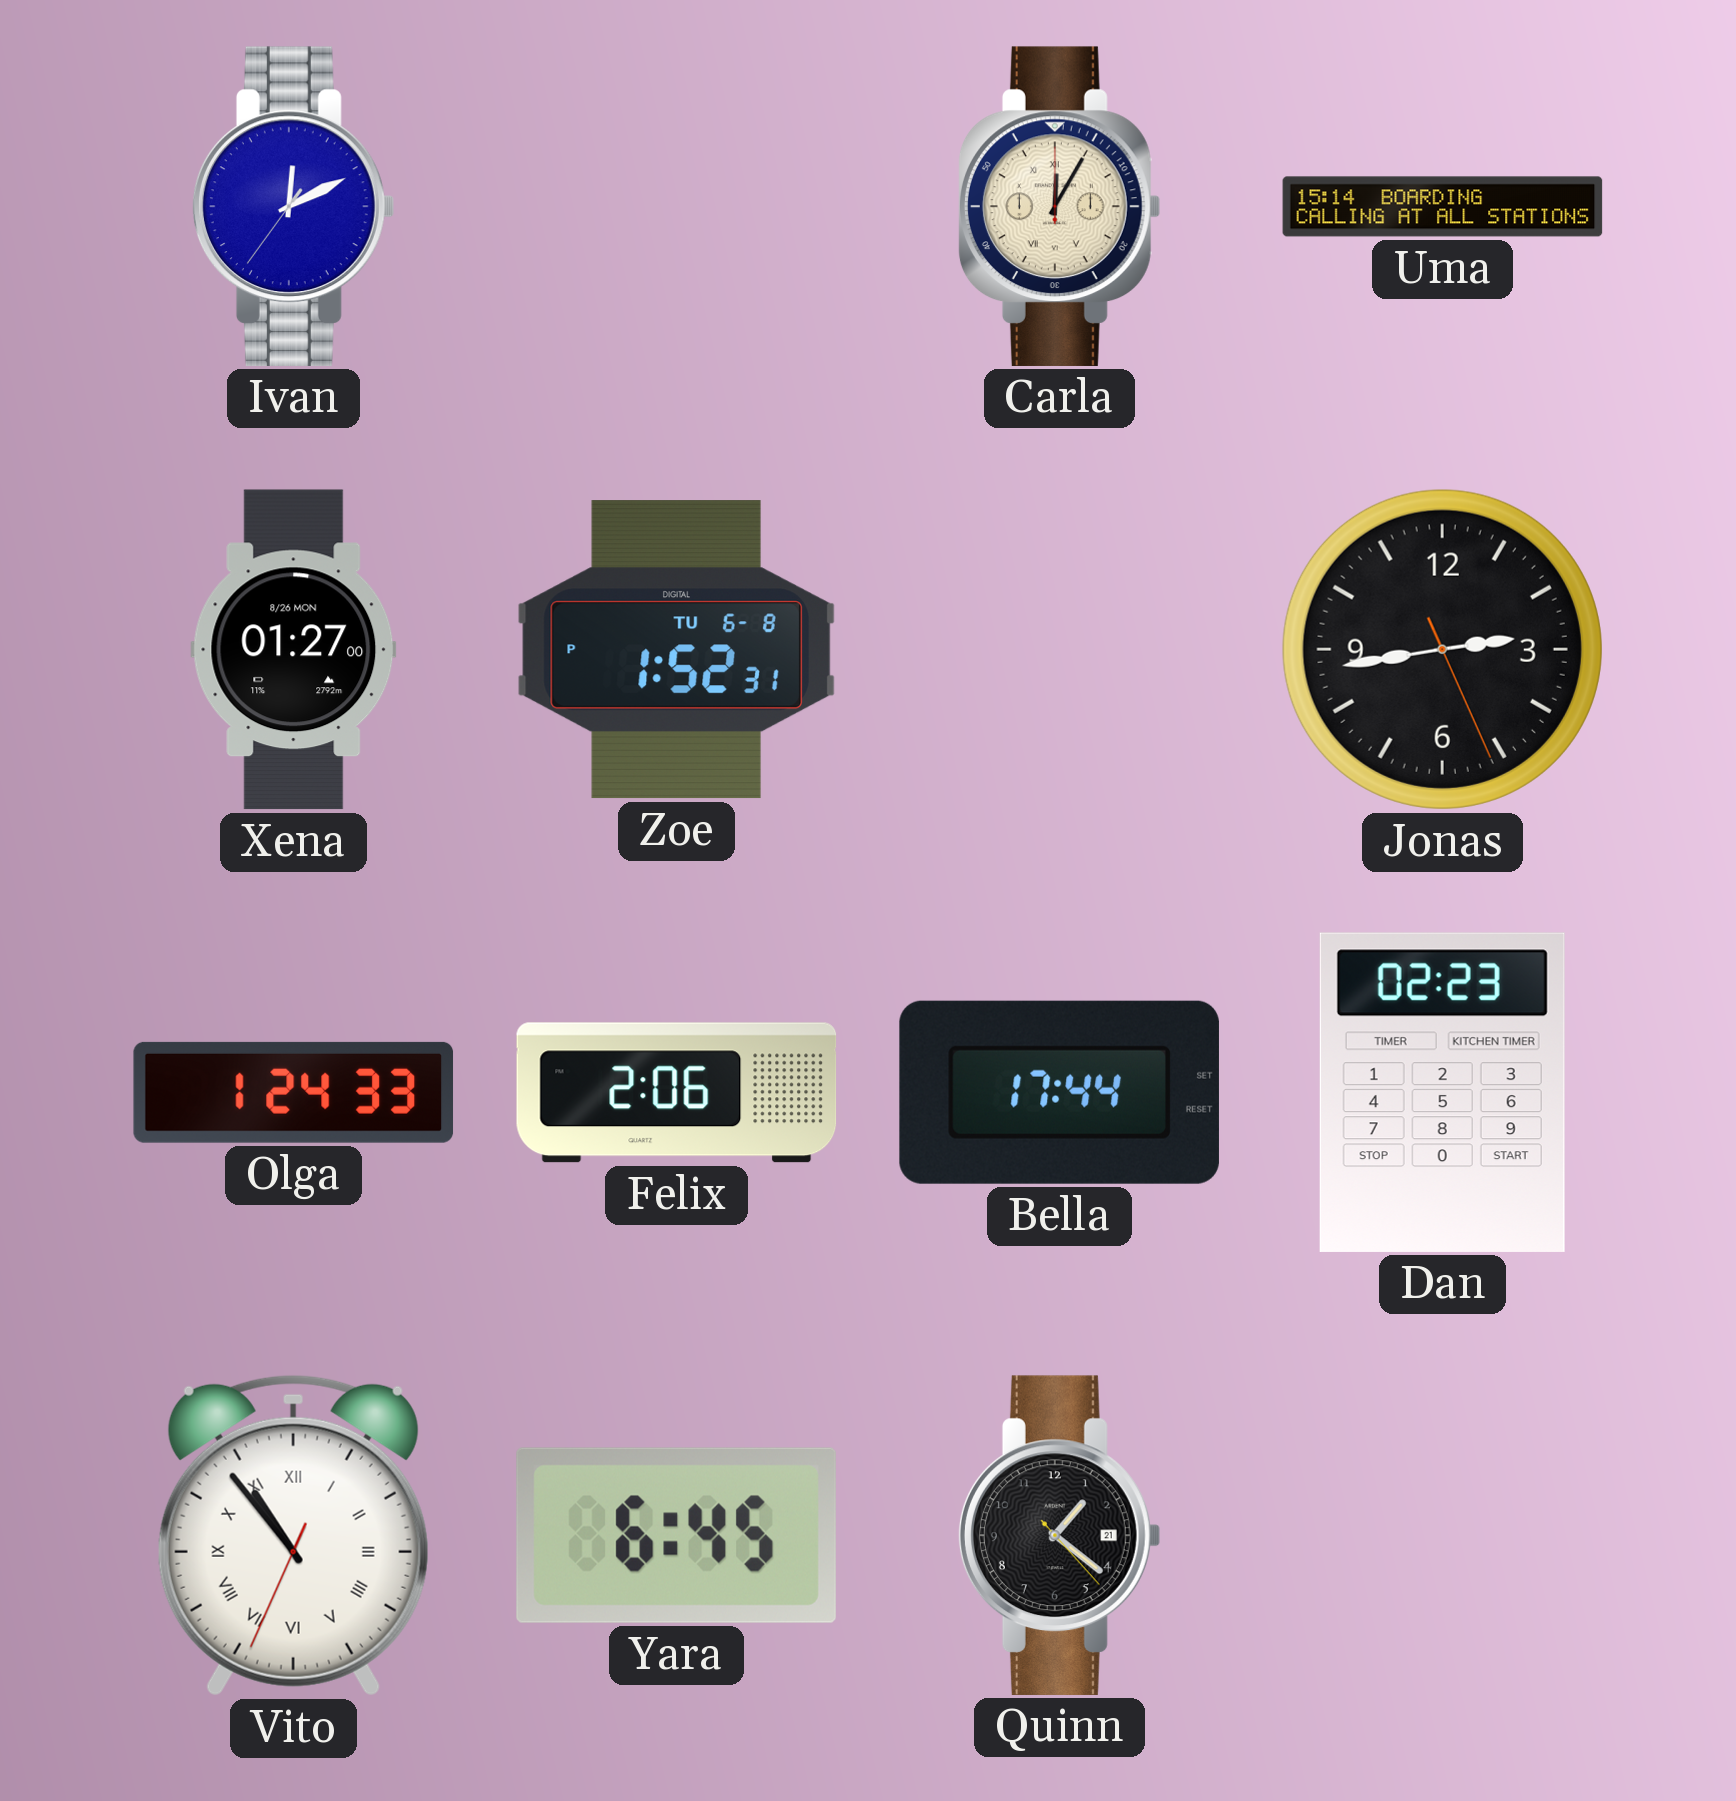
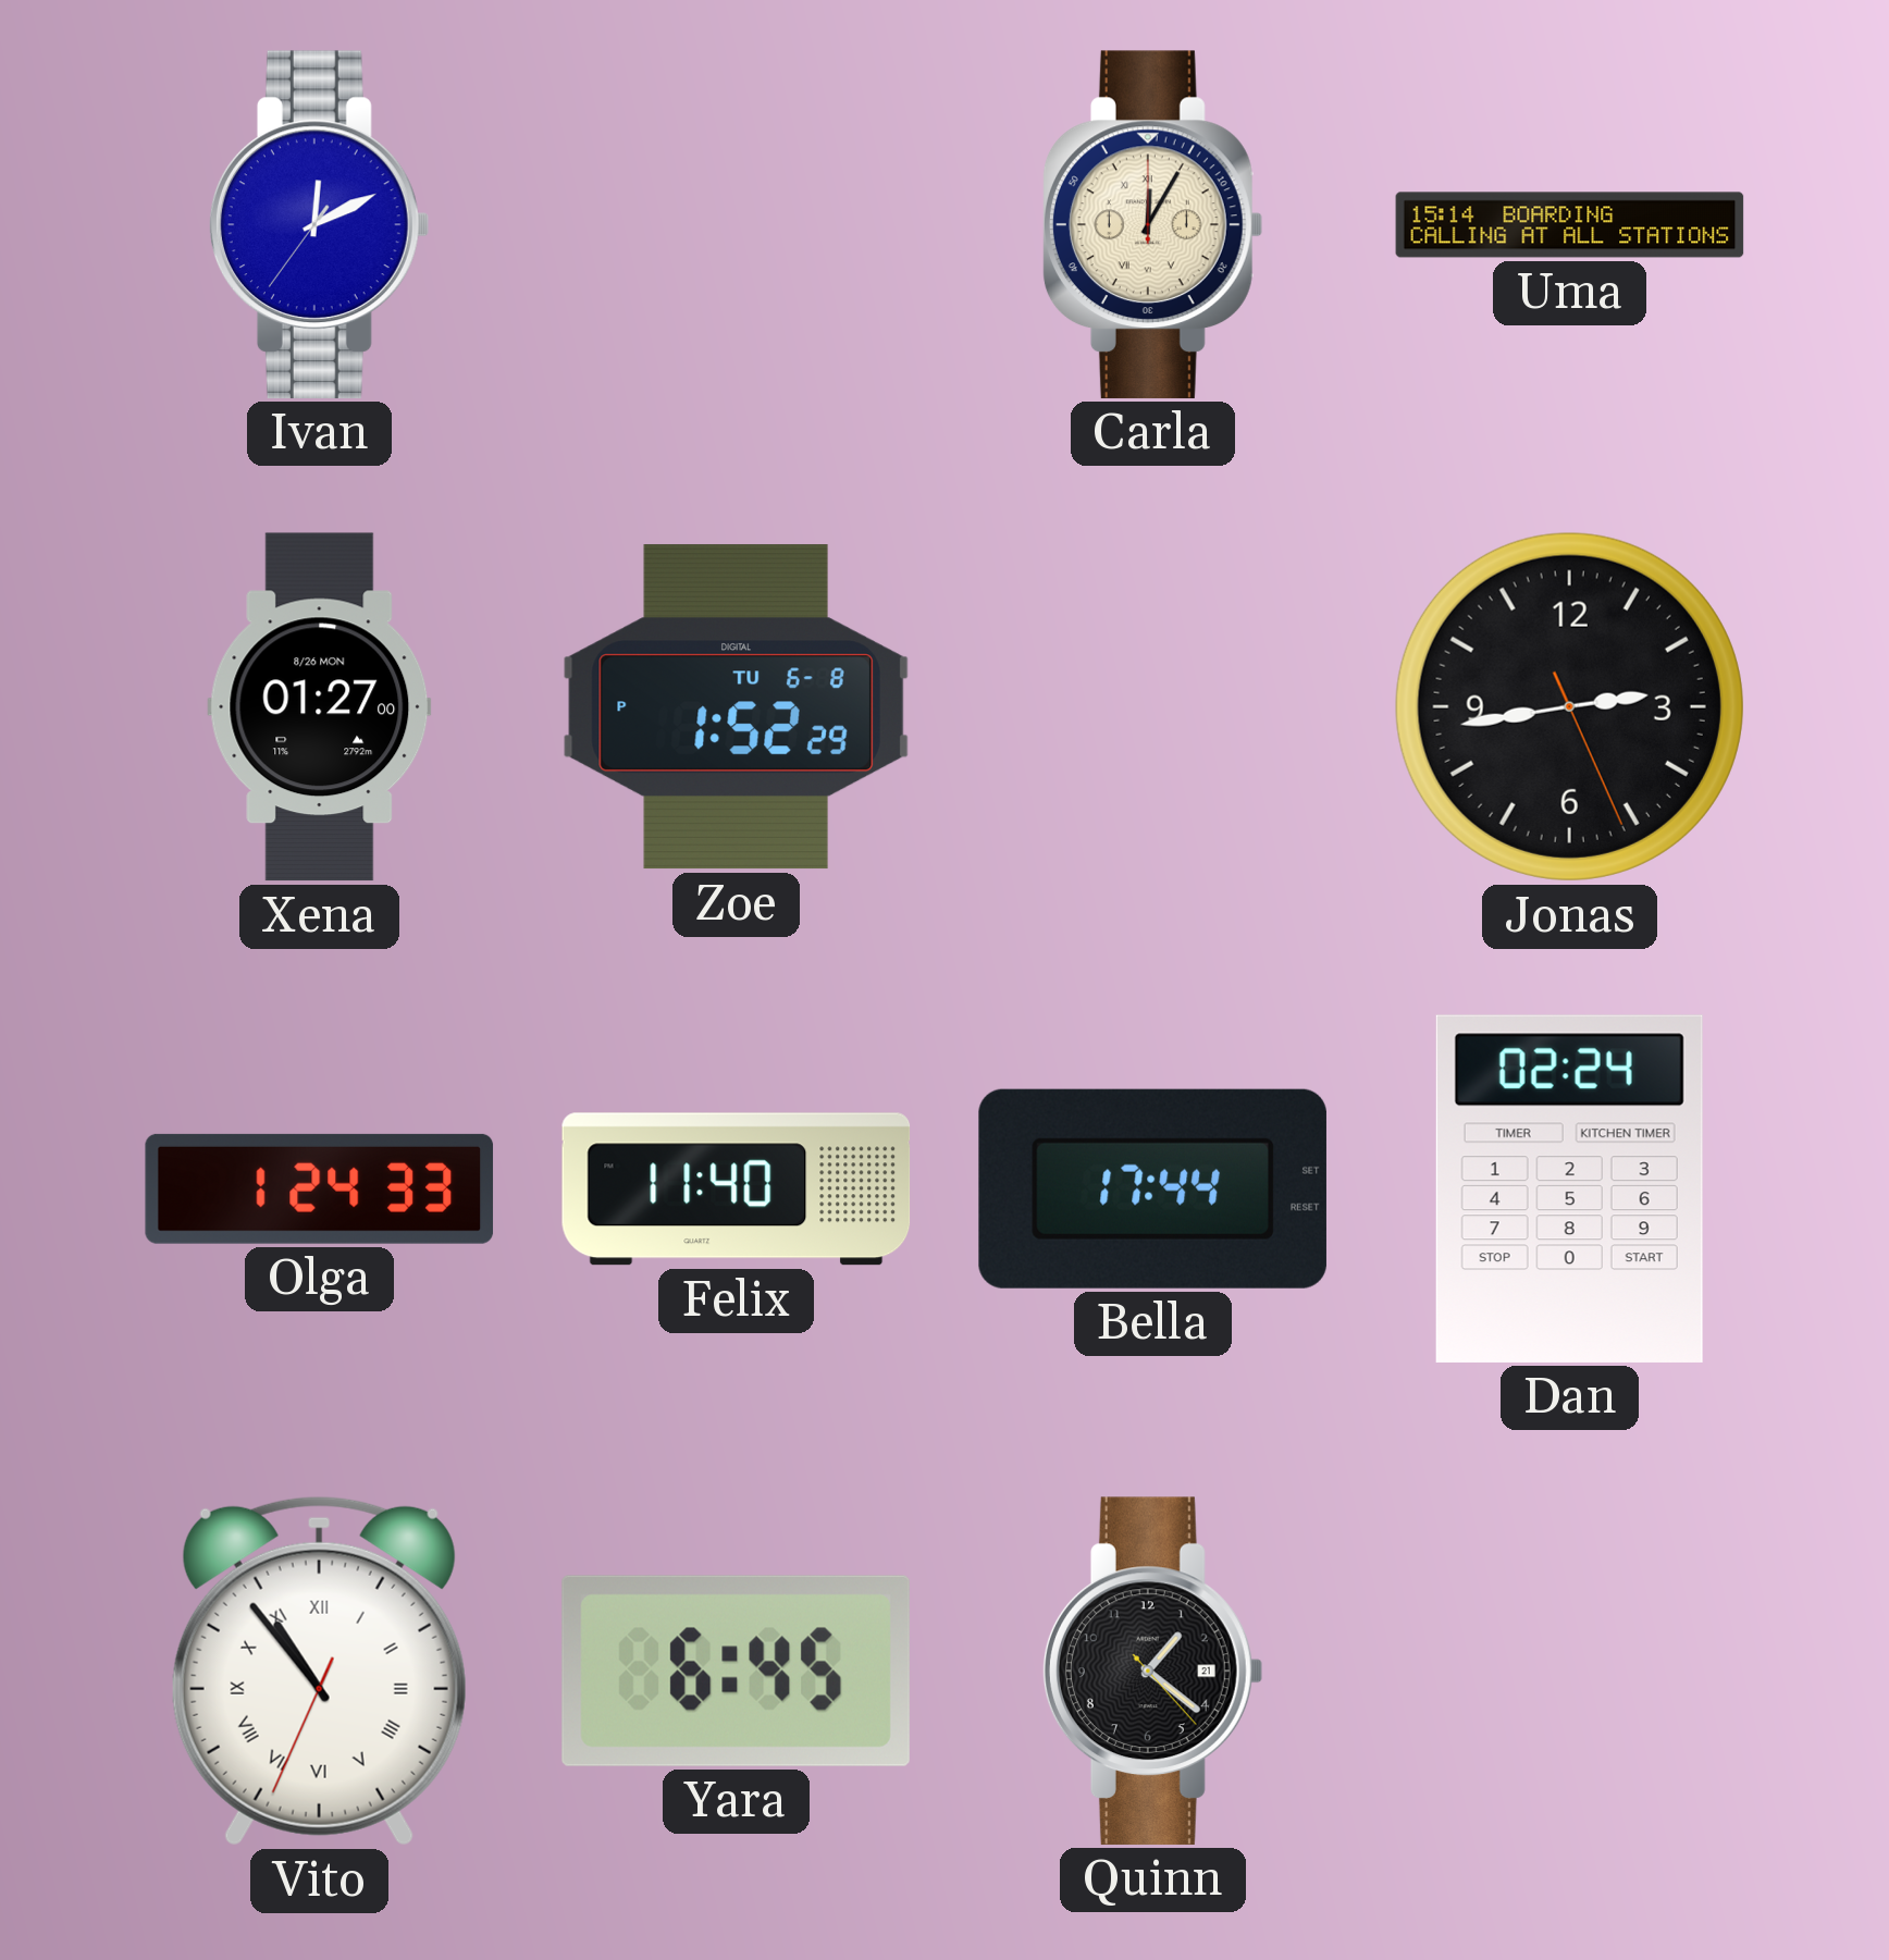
Zoe: 1:52:31 PM -> 1:52:29 PM (736, 707)
Felix: 2:06 -> 11:40 (737, 1189)
Dan: 02:23 -> 02:24 (1569, 1188)
